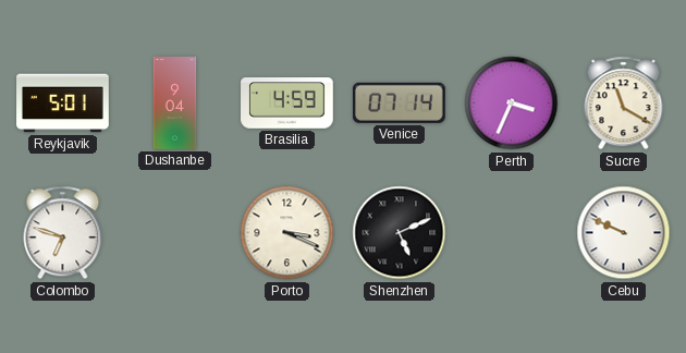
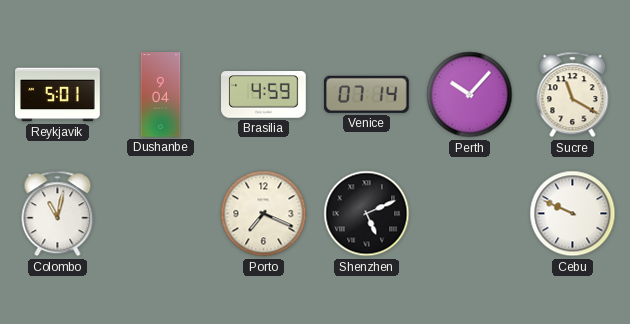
Perth: 3:34 -> 10:07 (470, 95)
Colombo: 6:48 -> 11:02 (58, 214)
Porto: 3:19 -> 7:19 (264, 214)
